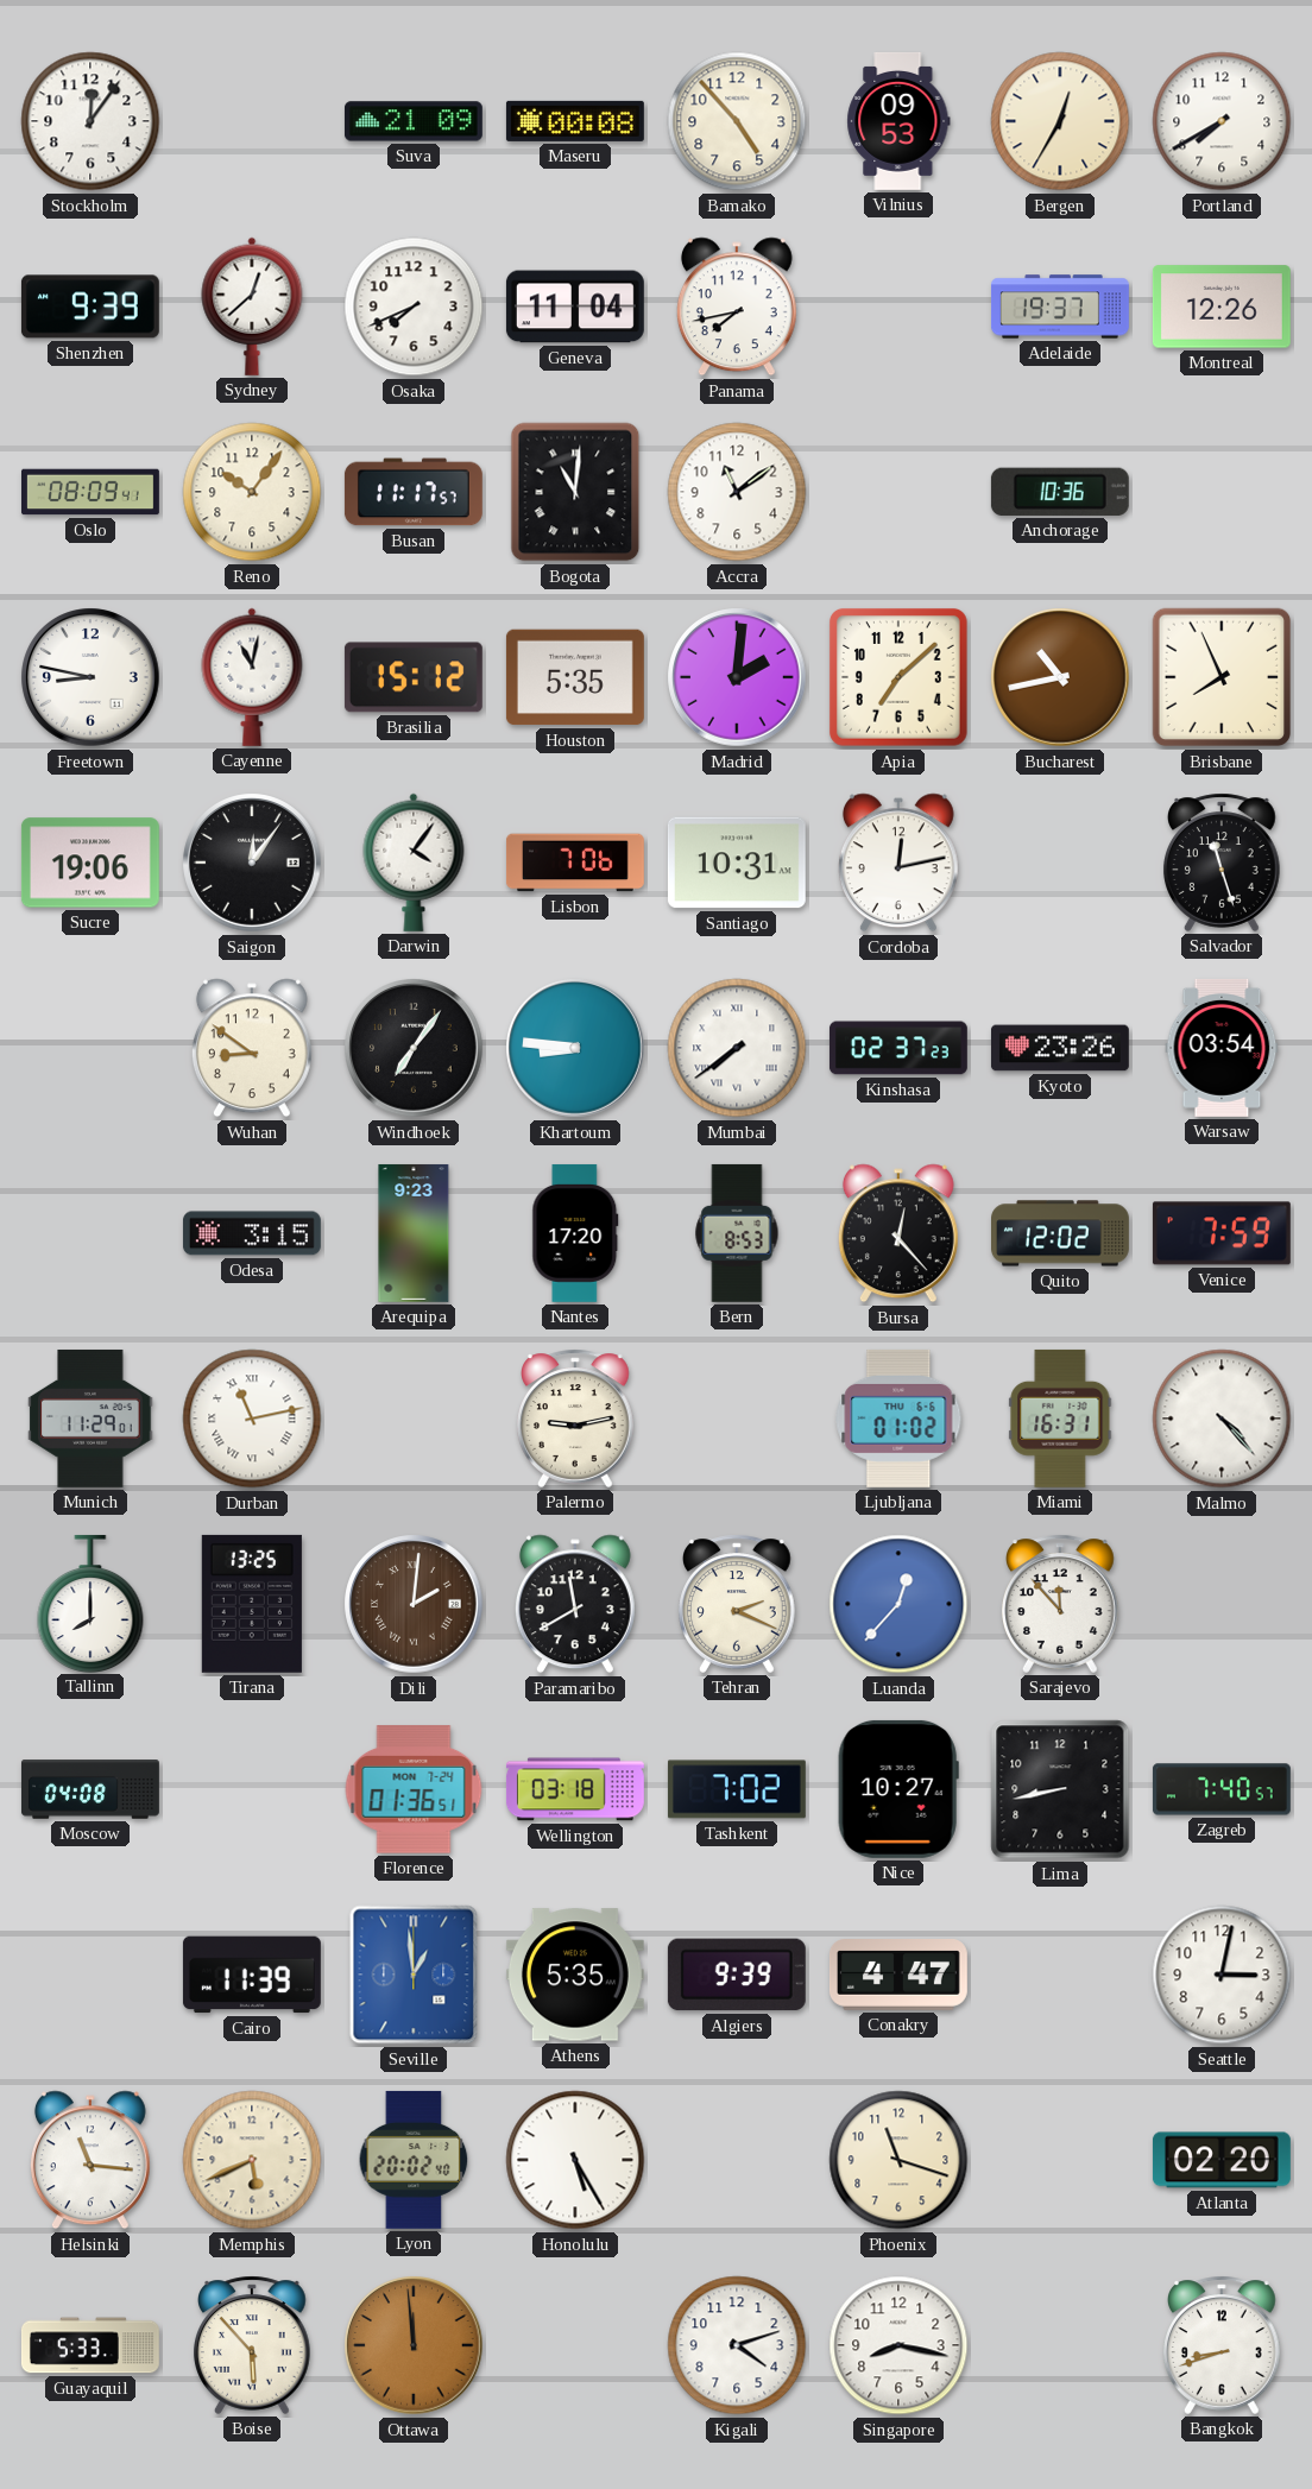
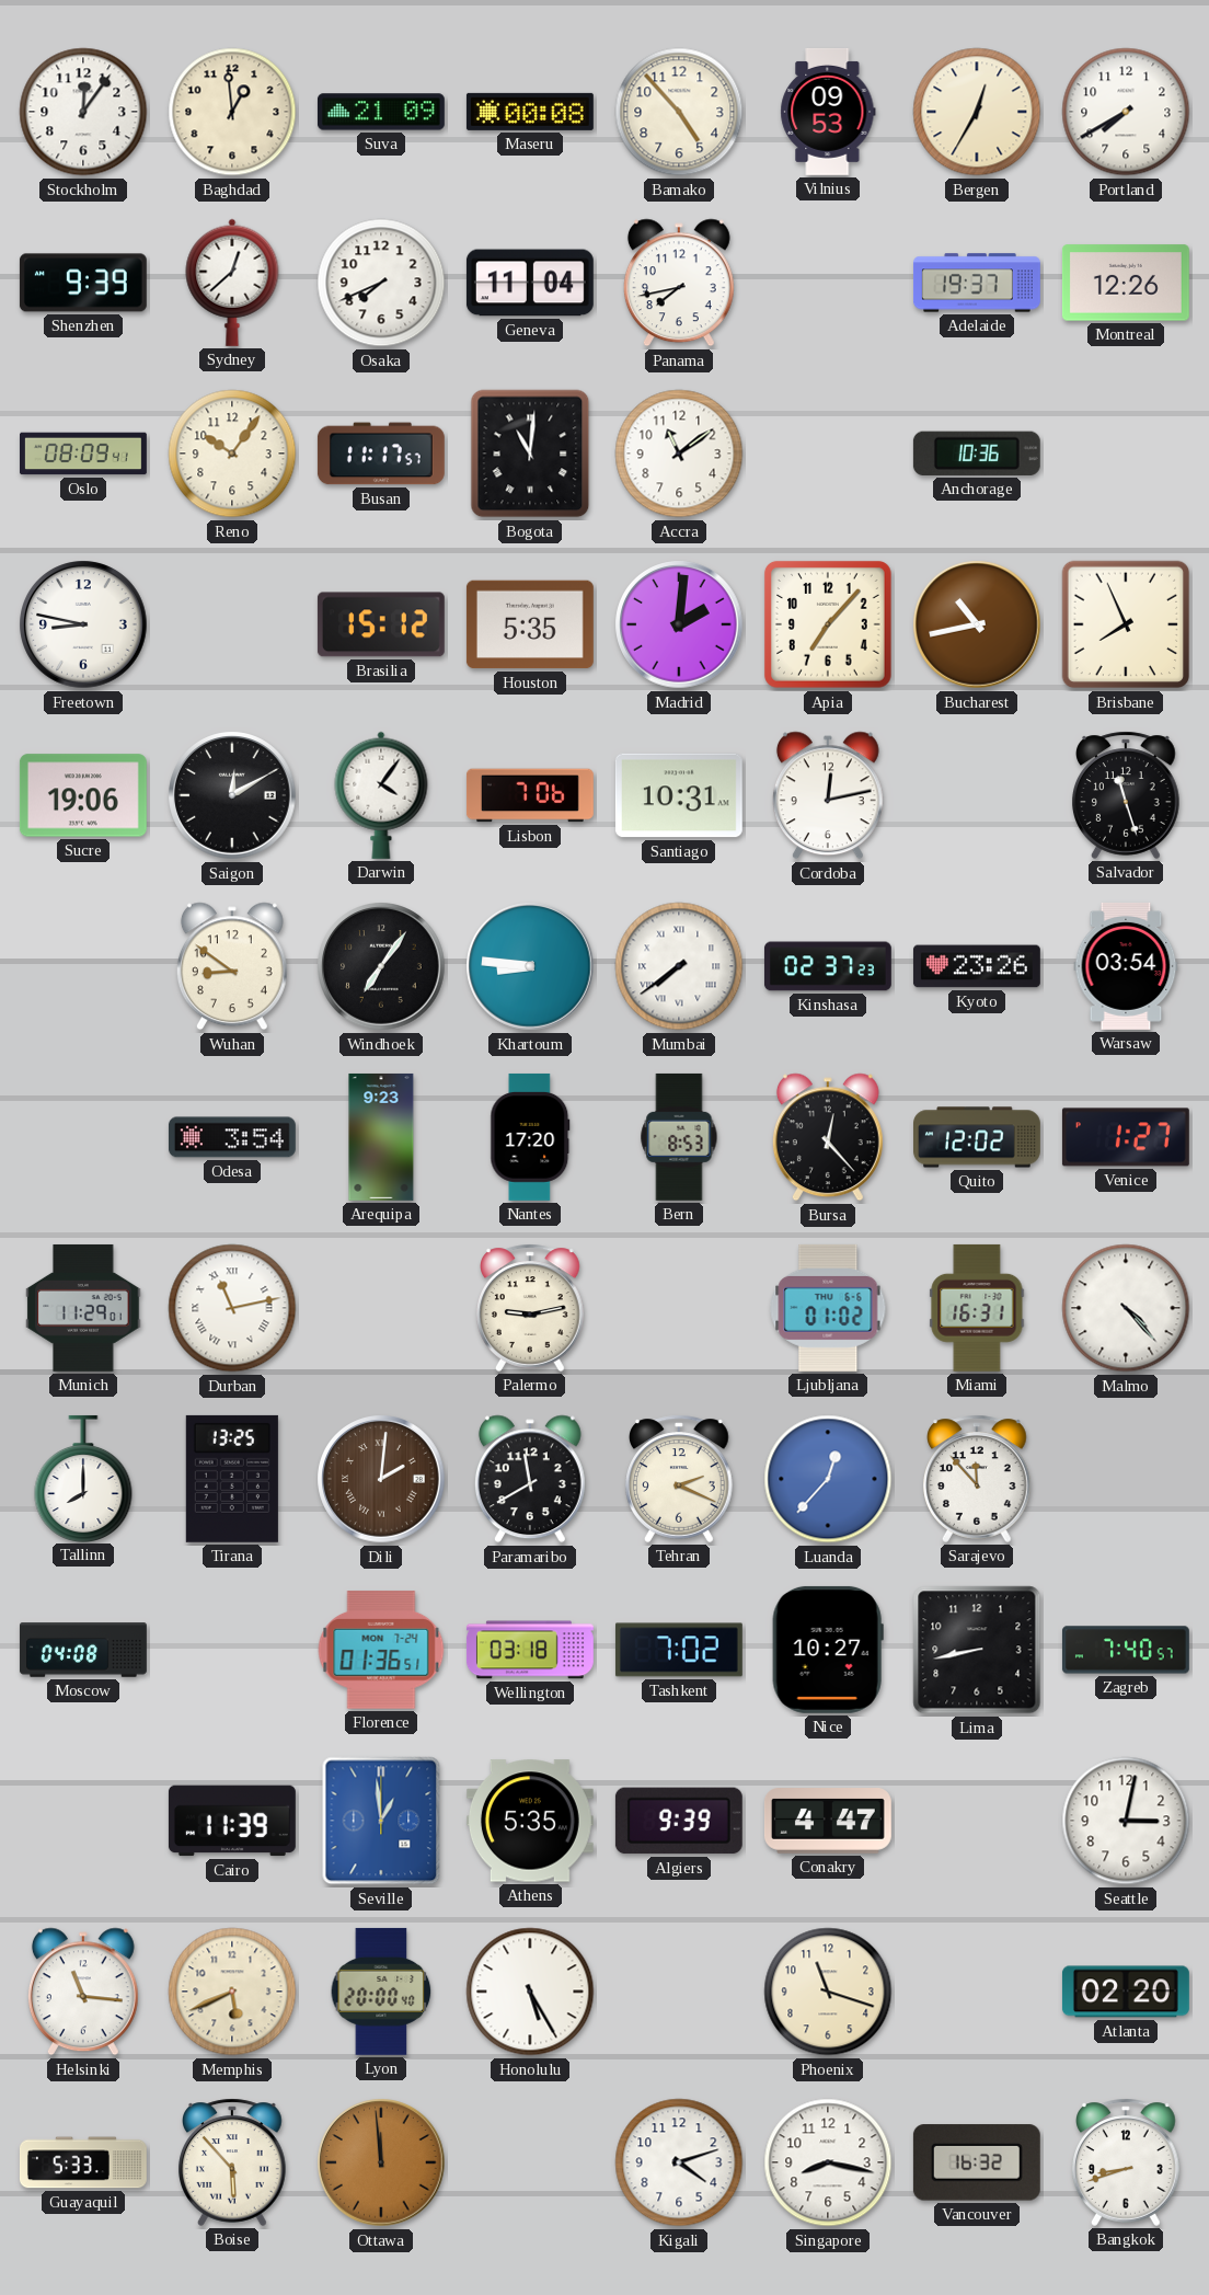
Baghdad: none -> 12:59 (232, 112)
Cayenne: 11:02 -> none (252, 677)
Apia: 7:08 -> 7:07 (828, 624)
Saigon: 12:06 -> 12:10 (232, 795)
Odesa: 3:15 -> 3:54 (232, 1137)
Venice: 7:59 -> 1:27 (1126, 1137)
Lyon: 20:02 -> 20:00 (381, 1992)
Vancouver: none -> 16:32 (977, 2162)
